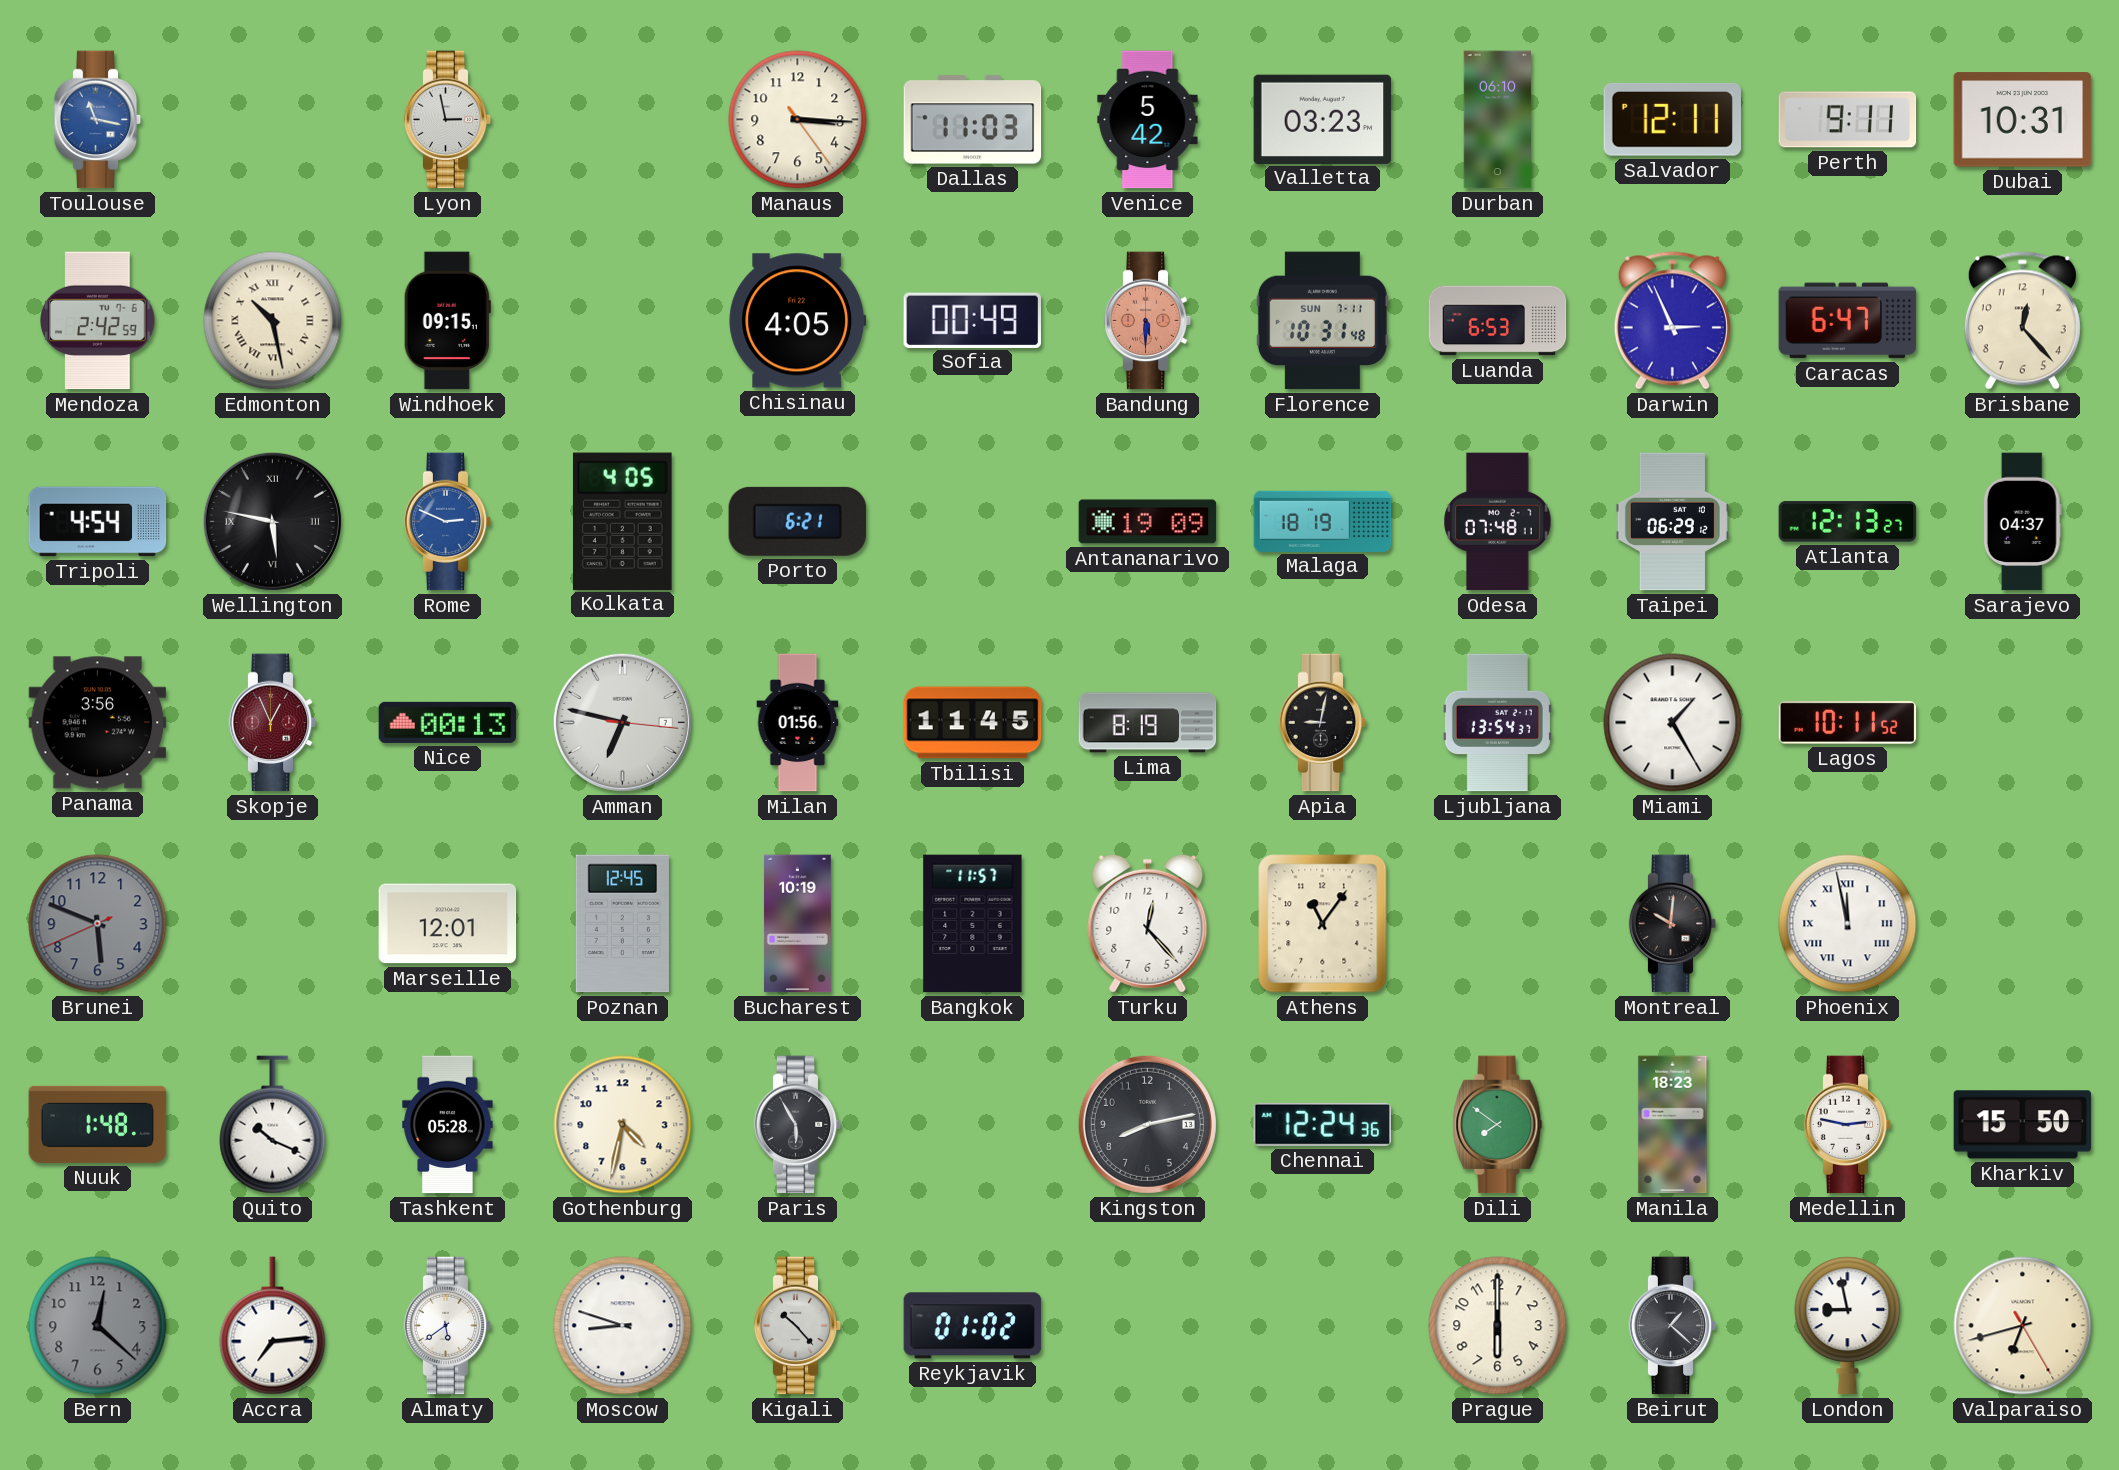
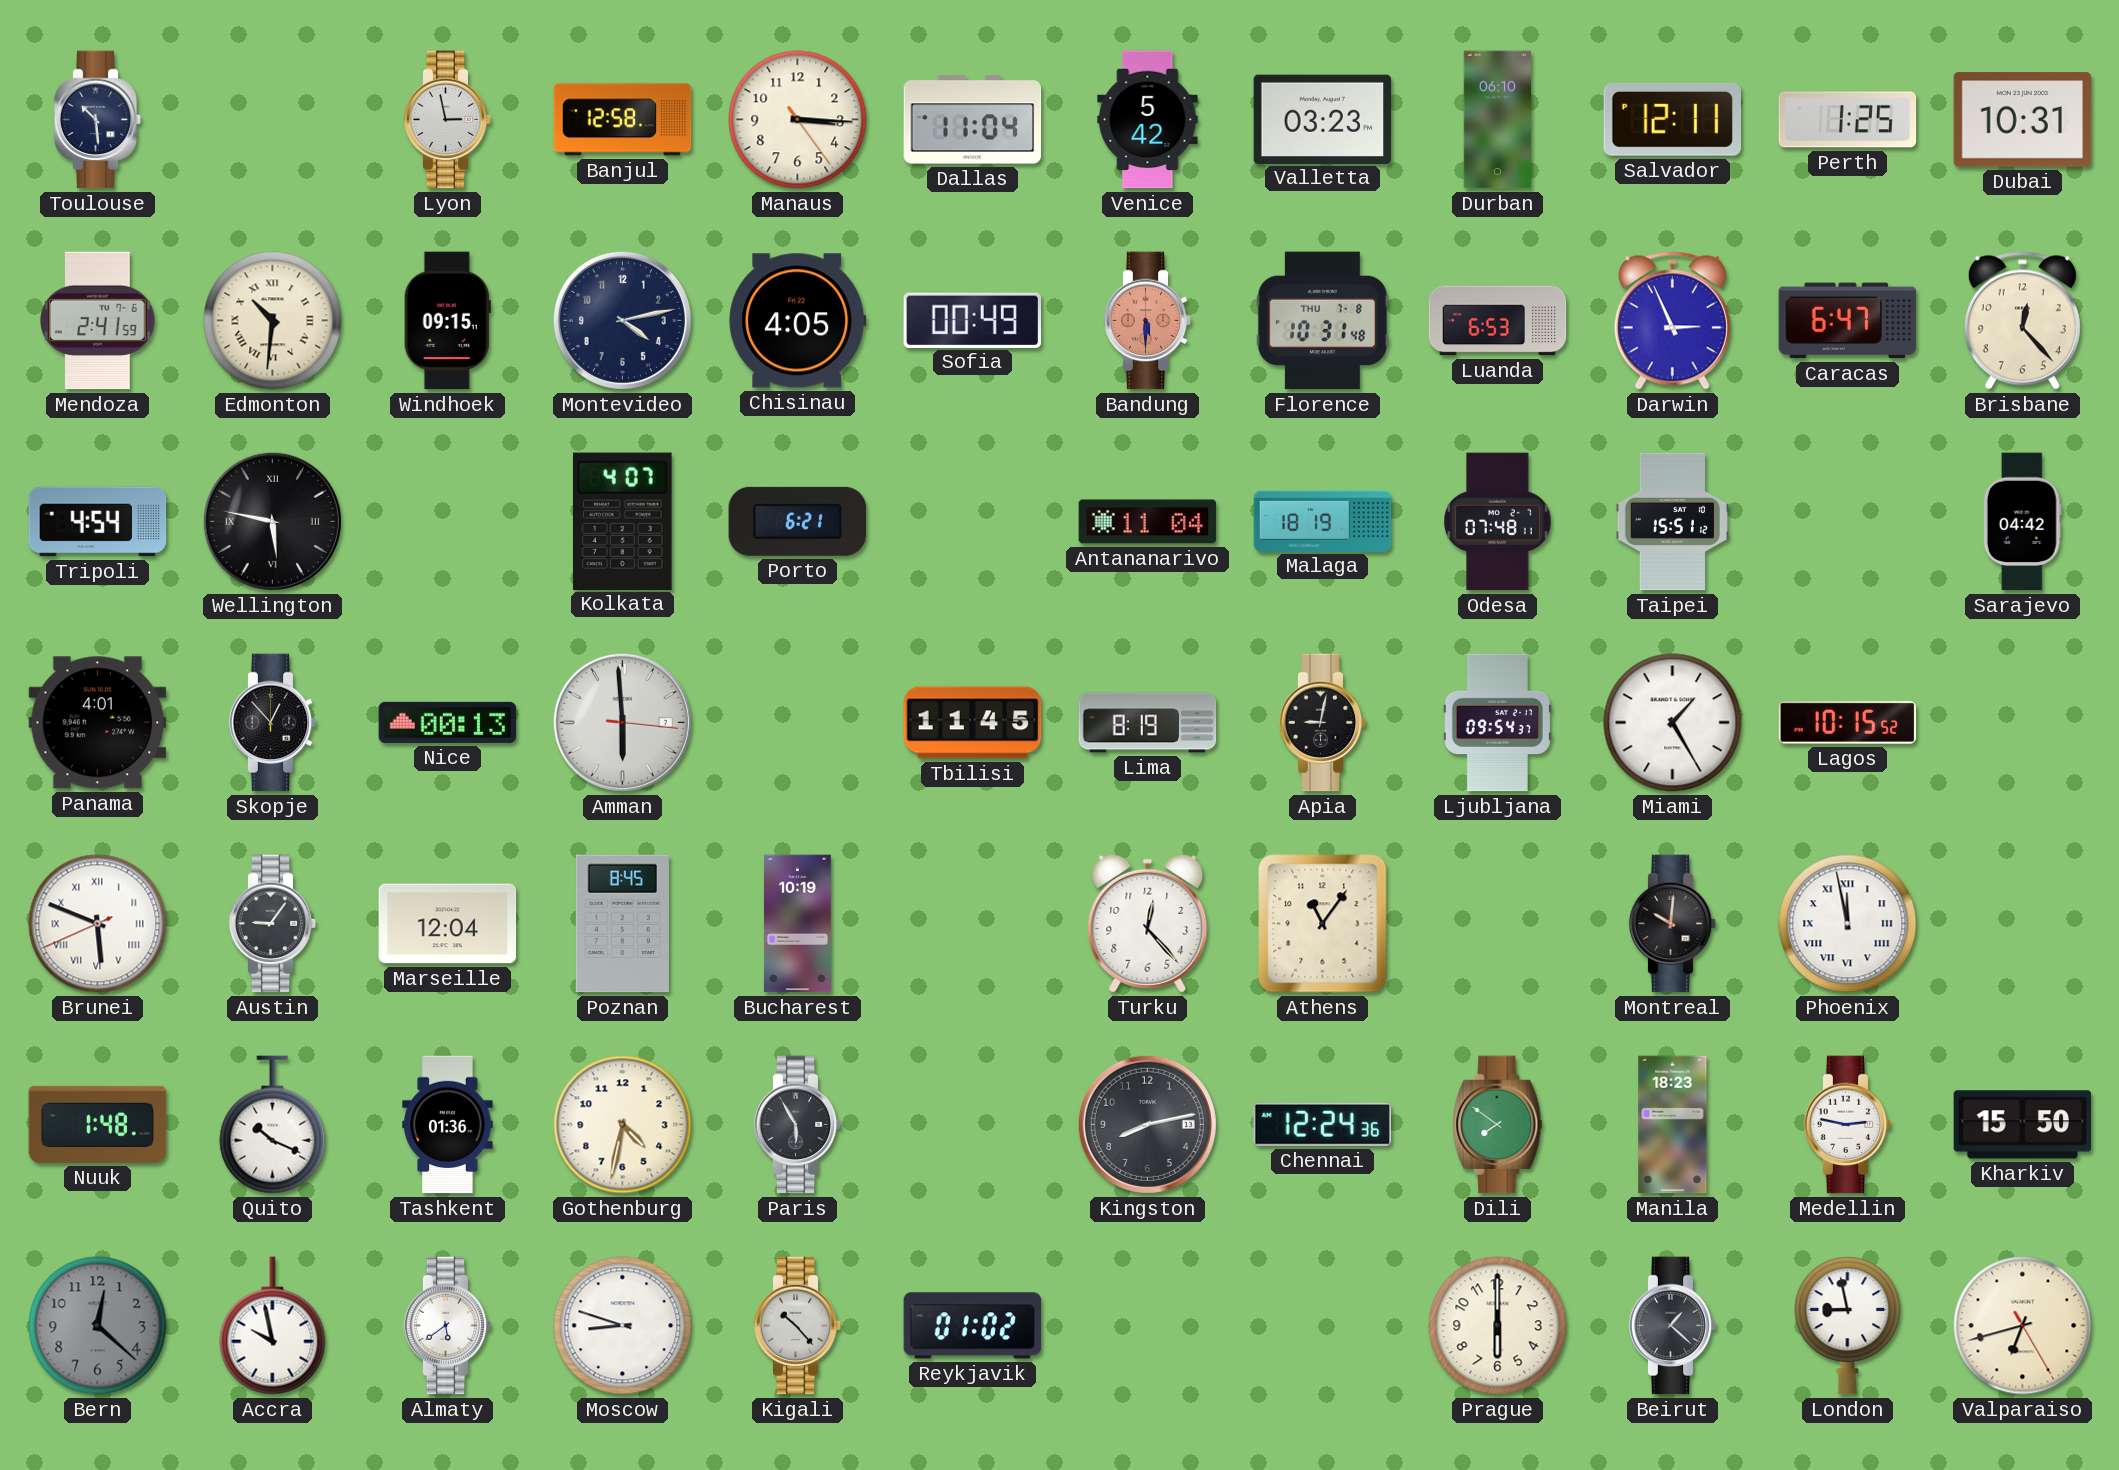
Toulouse: 11:17 -> 10:29 (98, 120)
Toulouse dial: blue -> navy (98, 120)
Banjul: none -> 12:58 (623, 120)
Dallas: 11:03 -> 11:04 (973, 120)
Perth: 9:11 -> 1:25 (1848, 120)
Mendoza: 2:42 -> 2:41 (98, 321)
Edmonton: 10:28 -> 10:31 (273, 321)
Montevideo: none -> 4:13 (622, 320)
Florence date: SUN 7-11 -> THU 7-8 (1322, 321)
Rome: 2:49 -> none (448, 522)
Kolkata: 4:05 -> 4:07 (622, 521)
Antananarivo: 19:09 -> 11:04 (1148, 522)
Taipei: 06:29 -> 15:51 (1672, 522)
Atlanta: 12:13 -> none (1848, 522)
Sarajevo: 04:37 -> 04:42 (2022, 522)
Panama: 3:56 -> 4:01 (98, 723)
Skopje: 12:56 -> 12:53 (273, 723)
Skopje dial: burgundy -> black (273, 723)
Amman: 6:47 -> 5:59 (622, 722)
Milan: 01:56 -> none (798, 723)
Ljubljana: 13:54 -> 09:54 (1497, 723)
Lagos: 10:11 -> 10:15 (1848, 722)
Brunei dial: grey -> white (98, 924)
Brunei numerals: Arabic -> Roman (98, 924)
Austin: none -> 9:06 (273, 924)
Marseille: 12:01 -> 12:04 (448, 924)
Poznan: 12:45 -> 8:45 (622, 924)
Bangkok: 11:57 -> none (973, 924)
Tashkent: 05:28 -> 01:36 (448, 1125)
Accra: 7:14 -> 9:58 (273, 1326)
